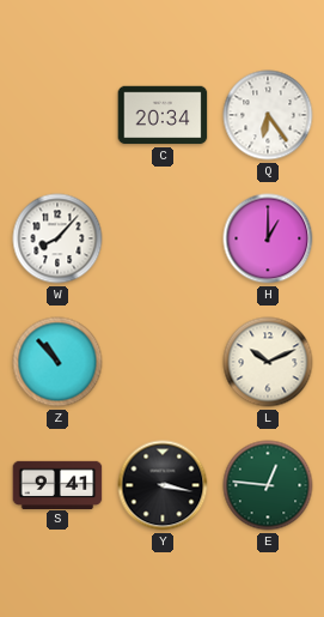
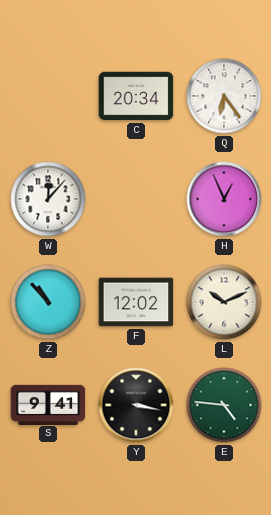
W: 8:07 -> 12:07 (48, 199)
H: 1:00 -> 12:56 (224, 199)
F: none -> 12:02 (136, 302)
E: 12:46 -> 4:46 (224, 405)
